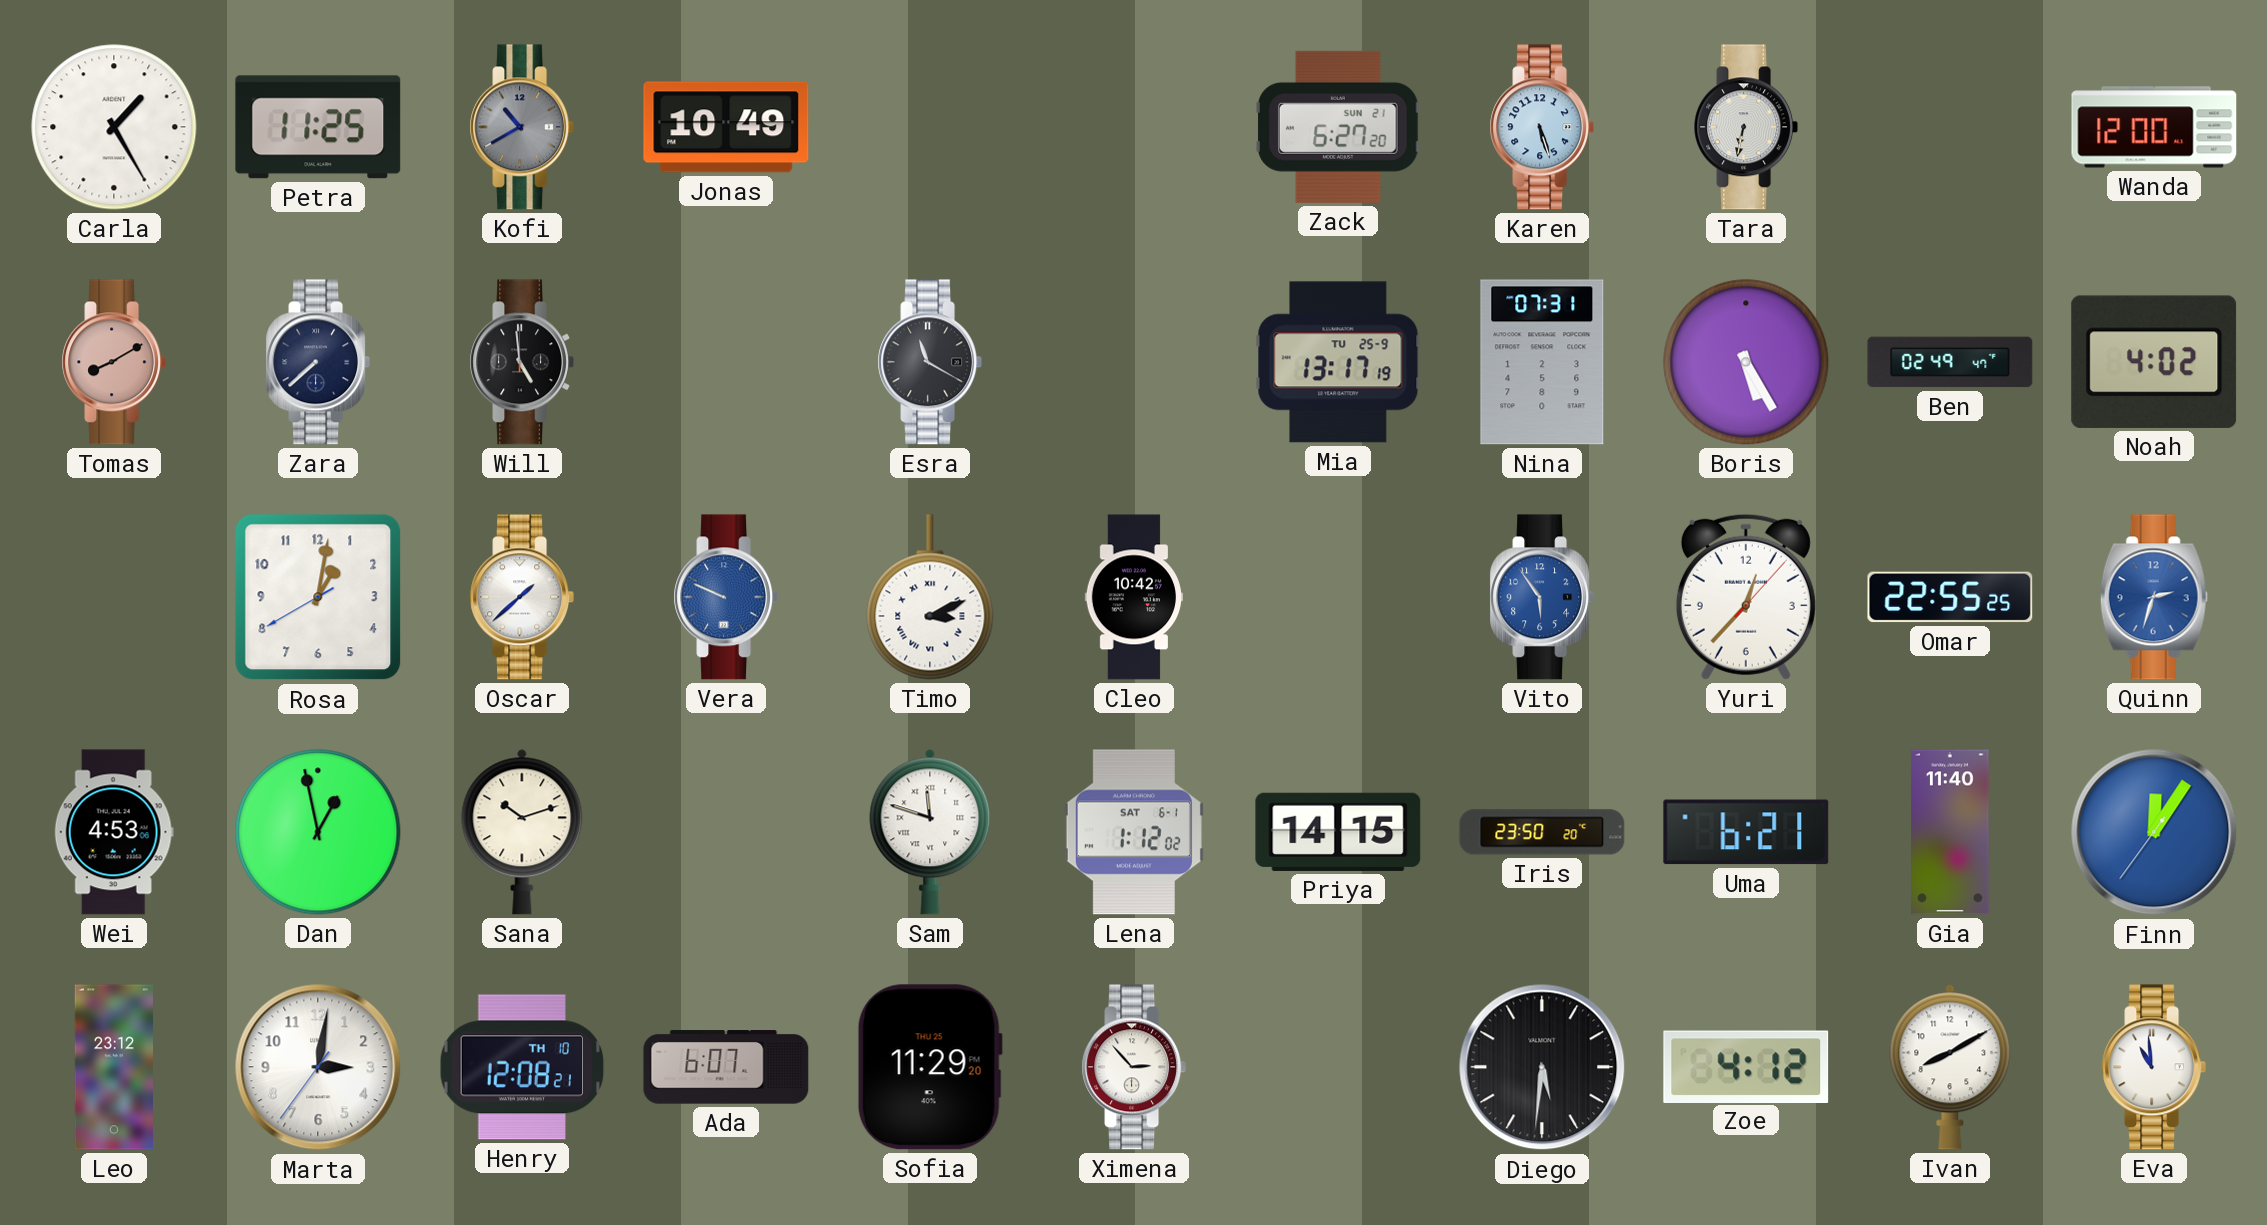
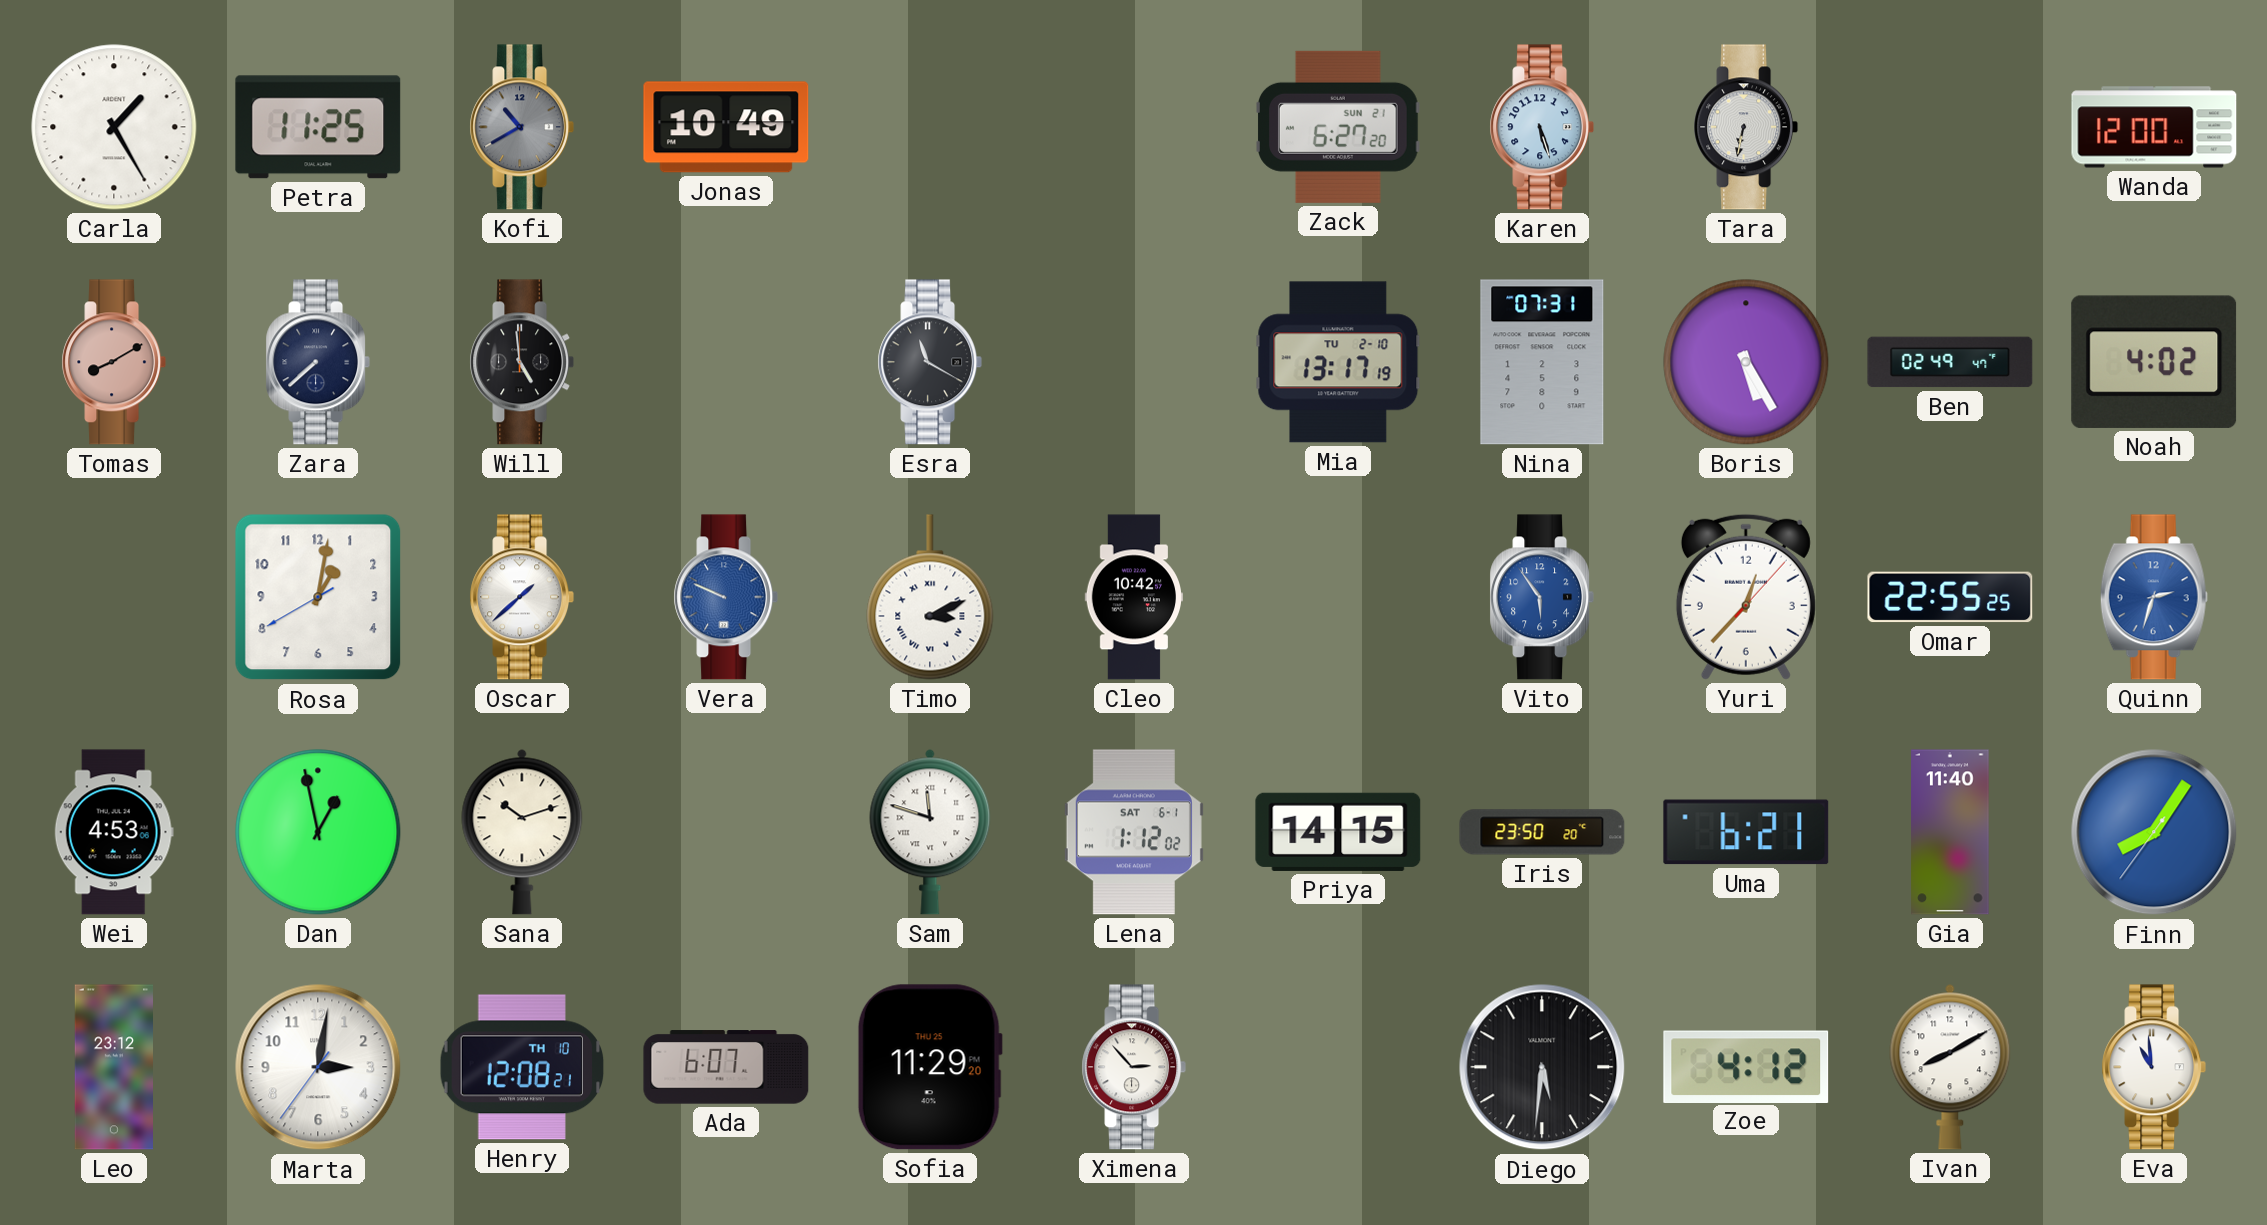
Mia date: TU 25-9 -> TU 2-10 (1338, 362)
Finn: 12:05 -> 8:05 (2154, 832)
